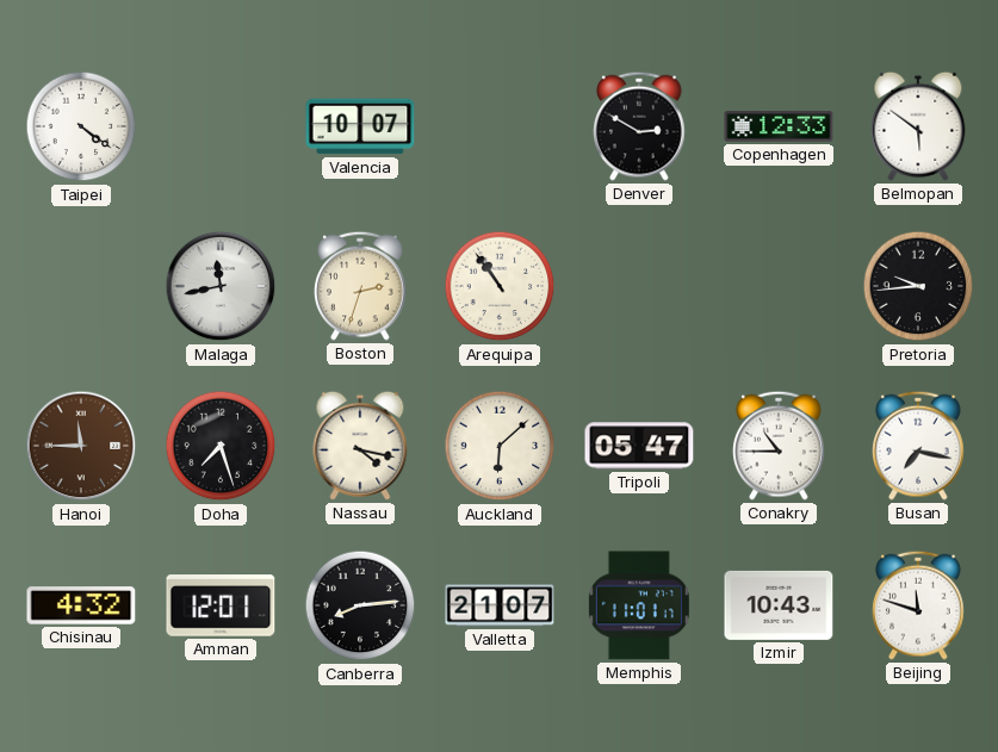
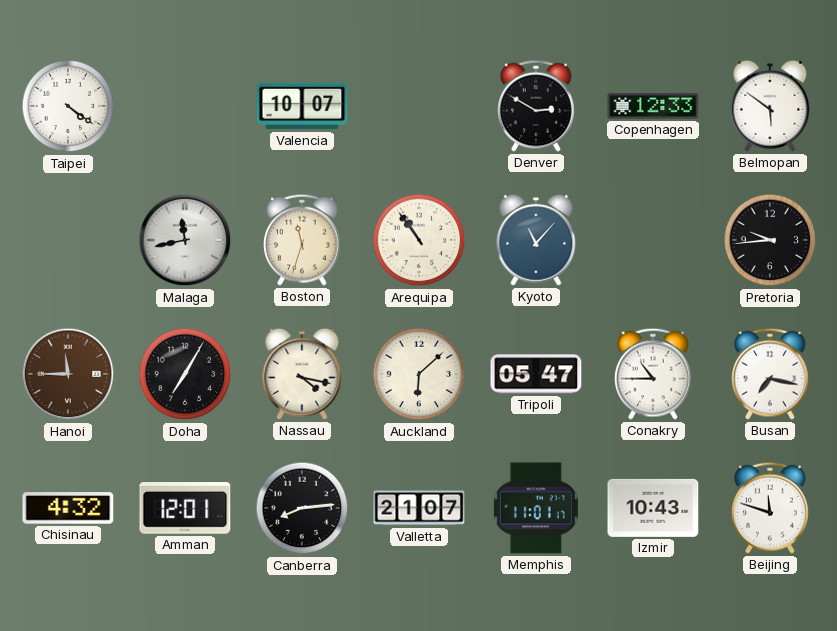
Boston: 2:33 -> 11:33 (303, 240)
Kyoto: none -> 11:07 (536, 240)
Doha: 7:27 -> 7:05 (185, 374)
